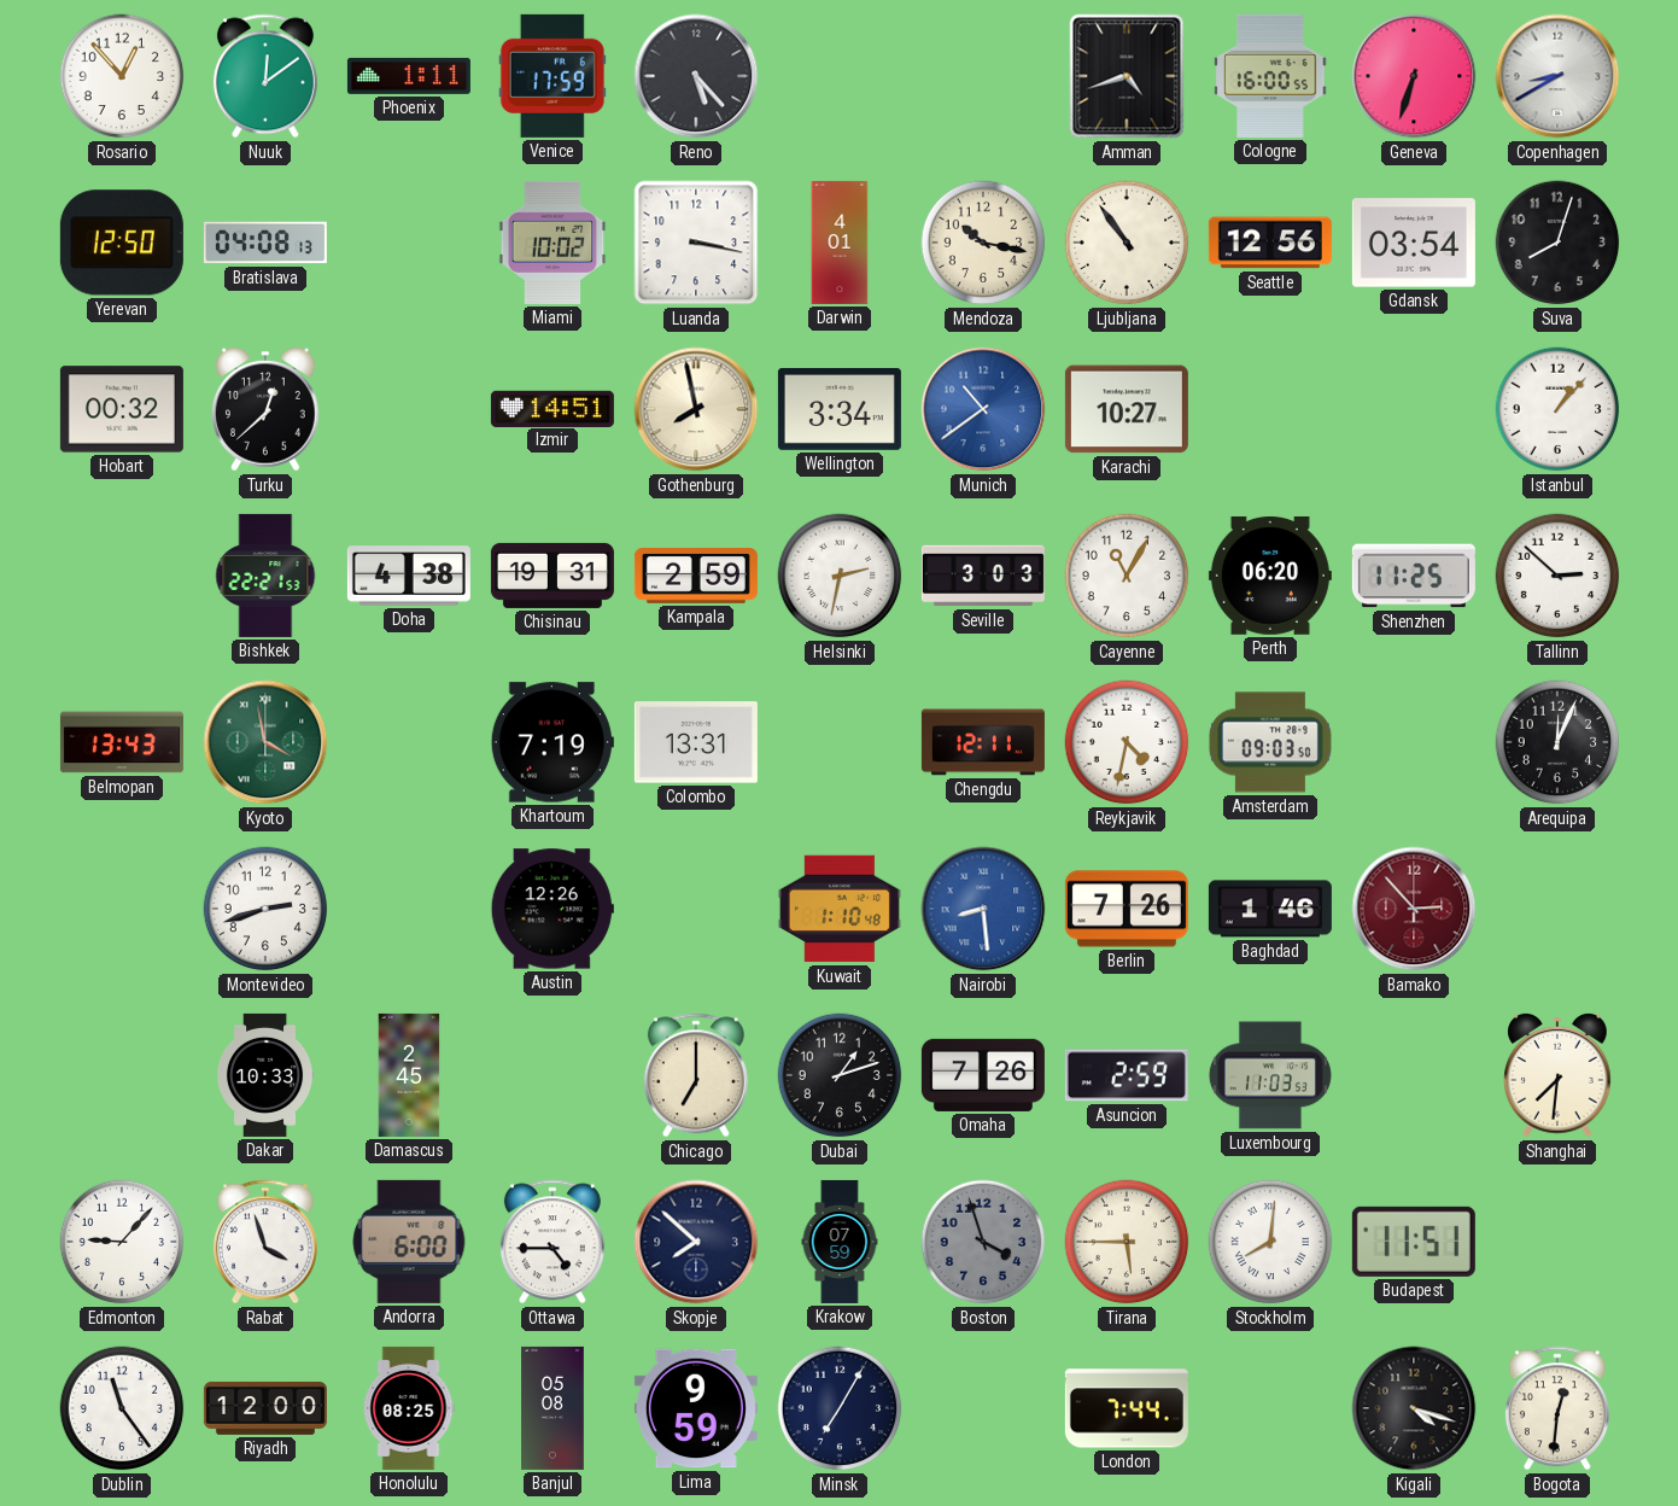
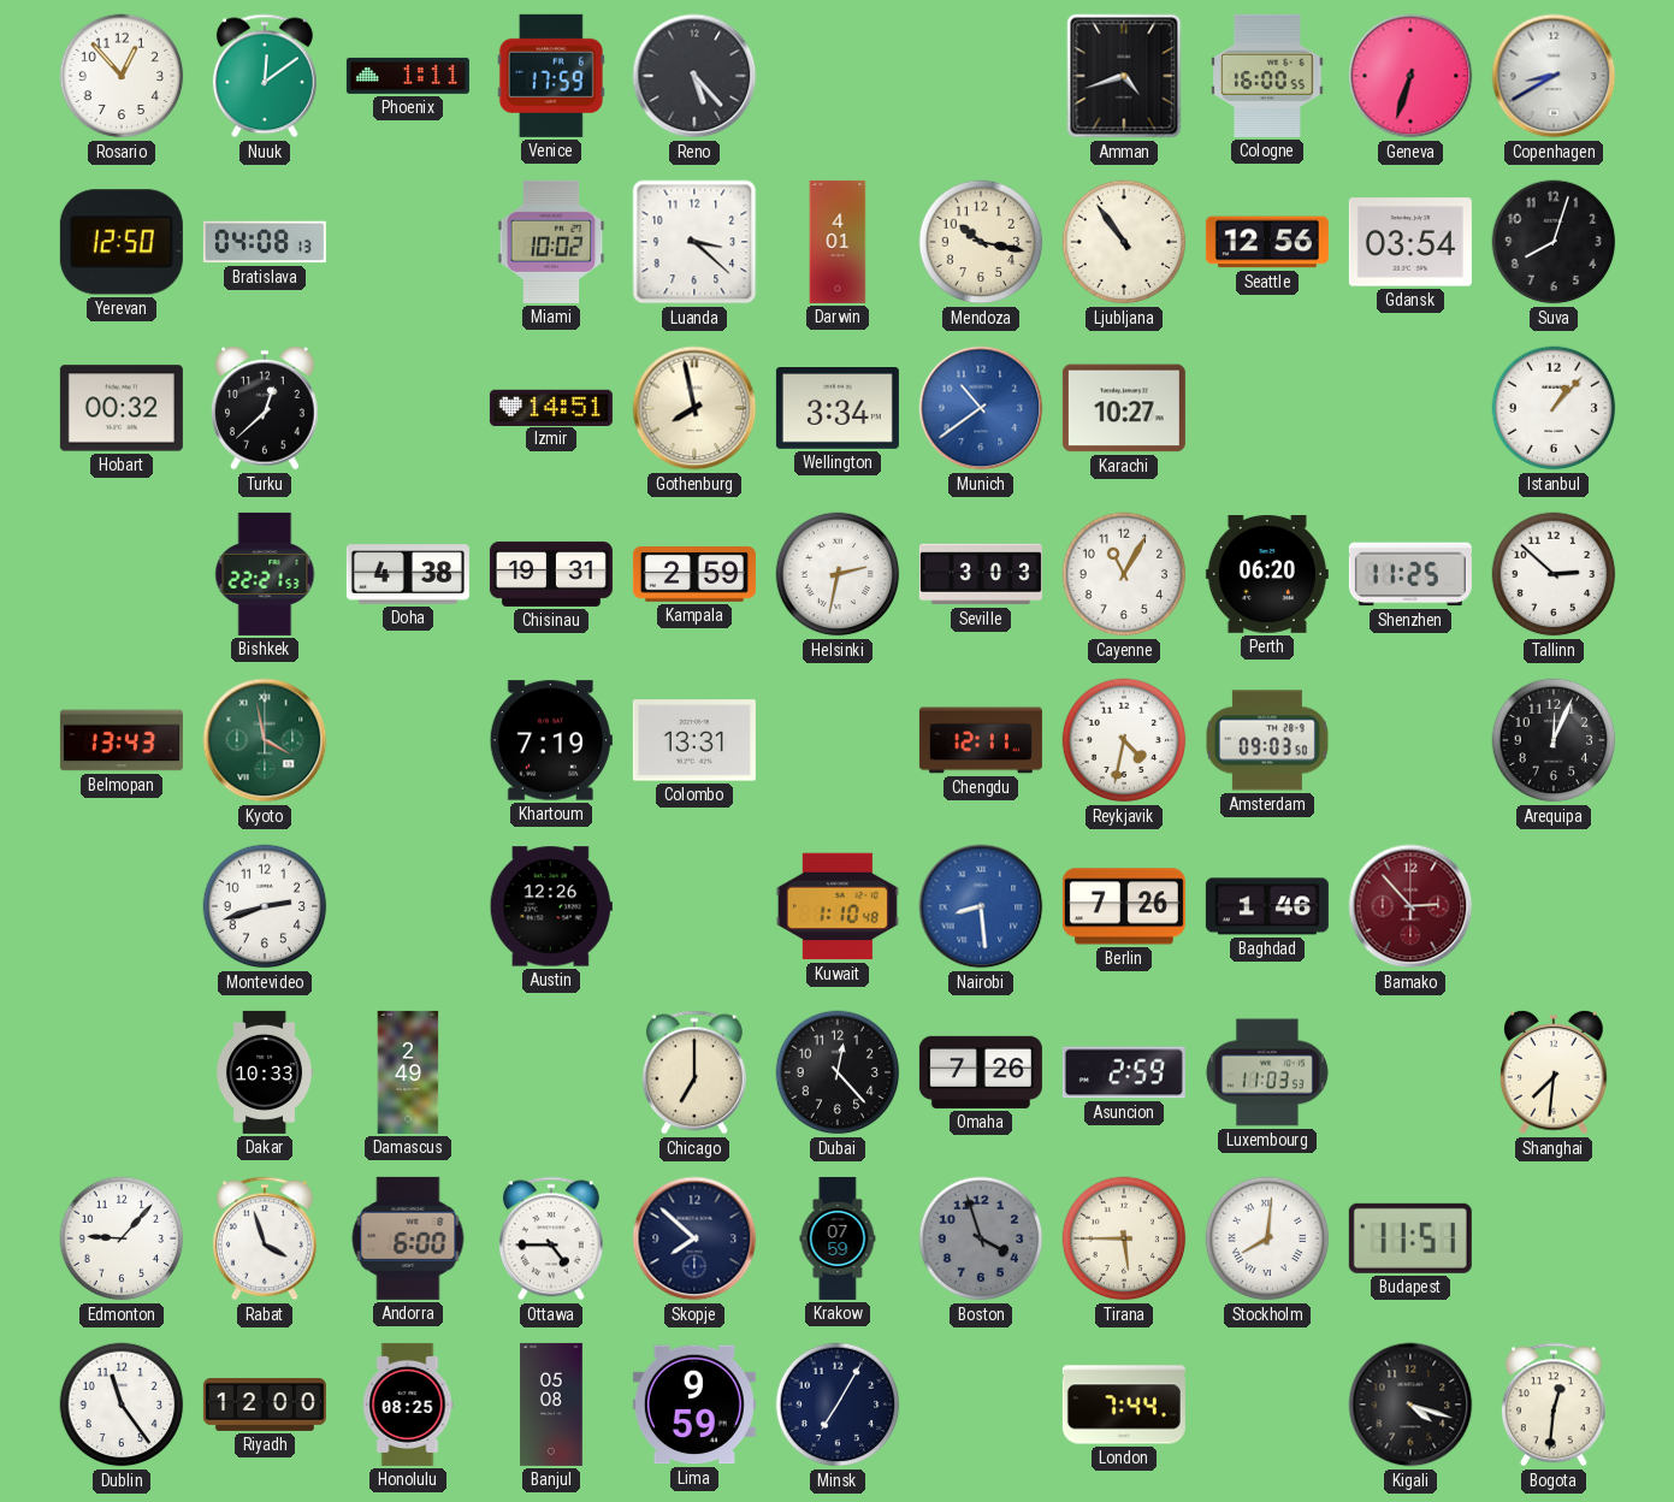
Luanda: 3:17 -> 3:22 (694, 242)
Damascus: 2:45 -> 2:49 (408, 1072)
Dubai: 1:12 -> 12:23 (838, 1072)
